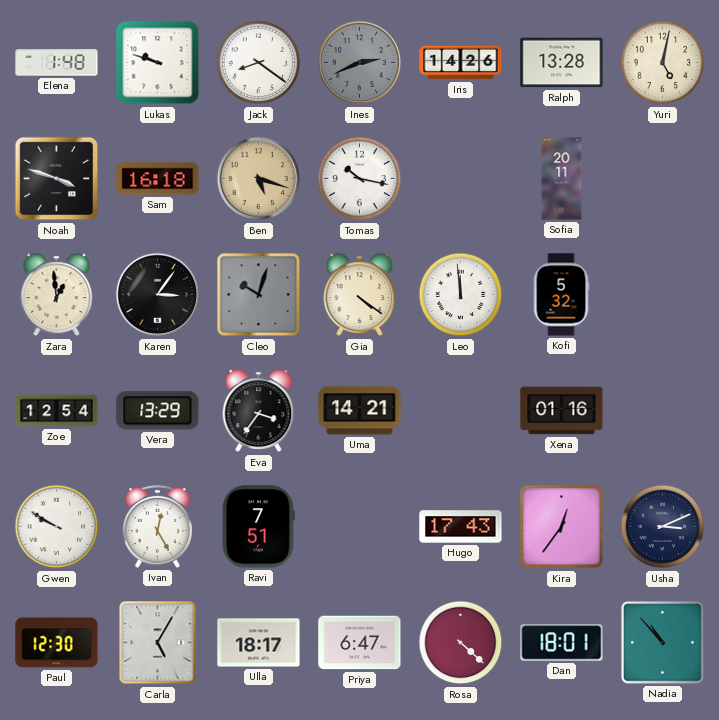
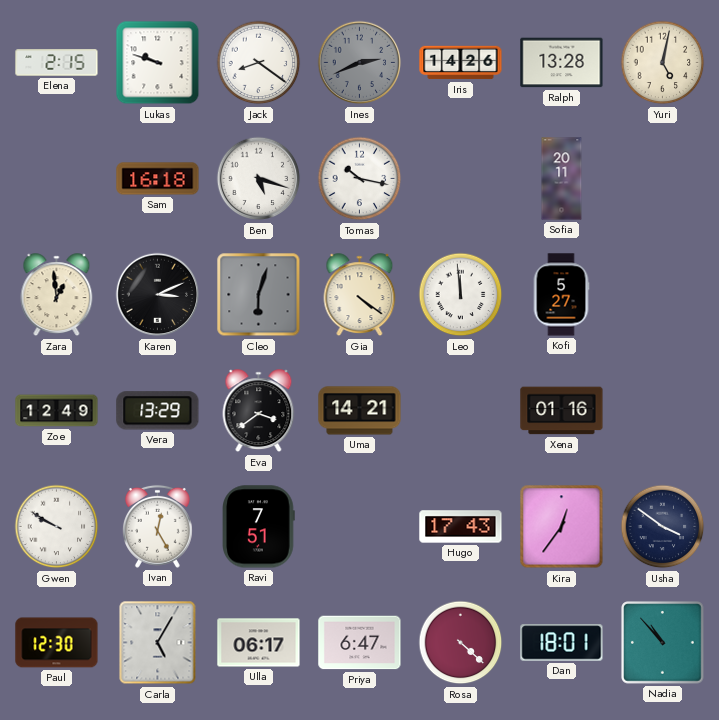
Elena: 1:48 -> 2:15 (57, 63)
Noah: 3:48 -> none (57, 179)
Ben dial: champagne -> white (259, 179)
Karen: 3:06 -> 3:11 (158, 295)
Cleo: 10:03 -> 6:03 (259, 295)
Kofi: 5:32 -> 5:27 (561, 295)
Zoe: 12:54 -> 12:49 (57, 411)
Eva: 3:36 -> 3:39 (259, 411)
Usha: 3:11 -> 3:51 (663, 527)
Ulla: 18:17 -> 06:17 (259, 643)
